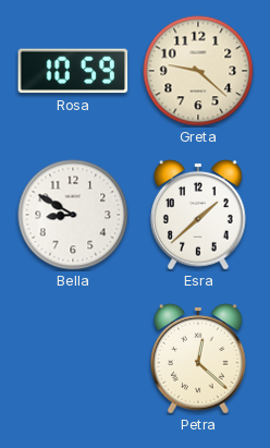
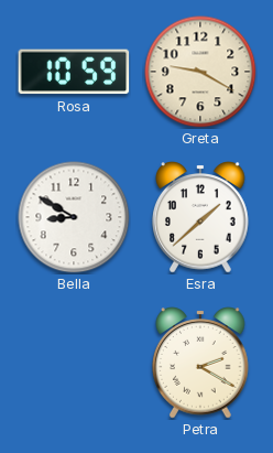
Greta: 9:22 -> 9:20 (200, 72)
Petra: 12:22 -> 2:20 (200, 363)
